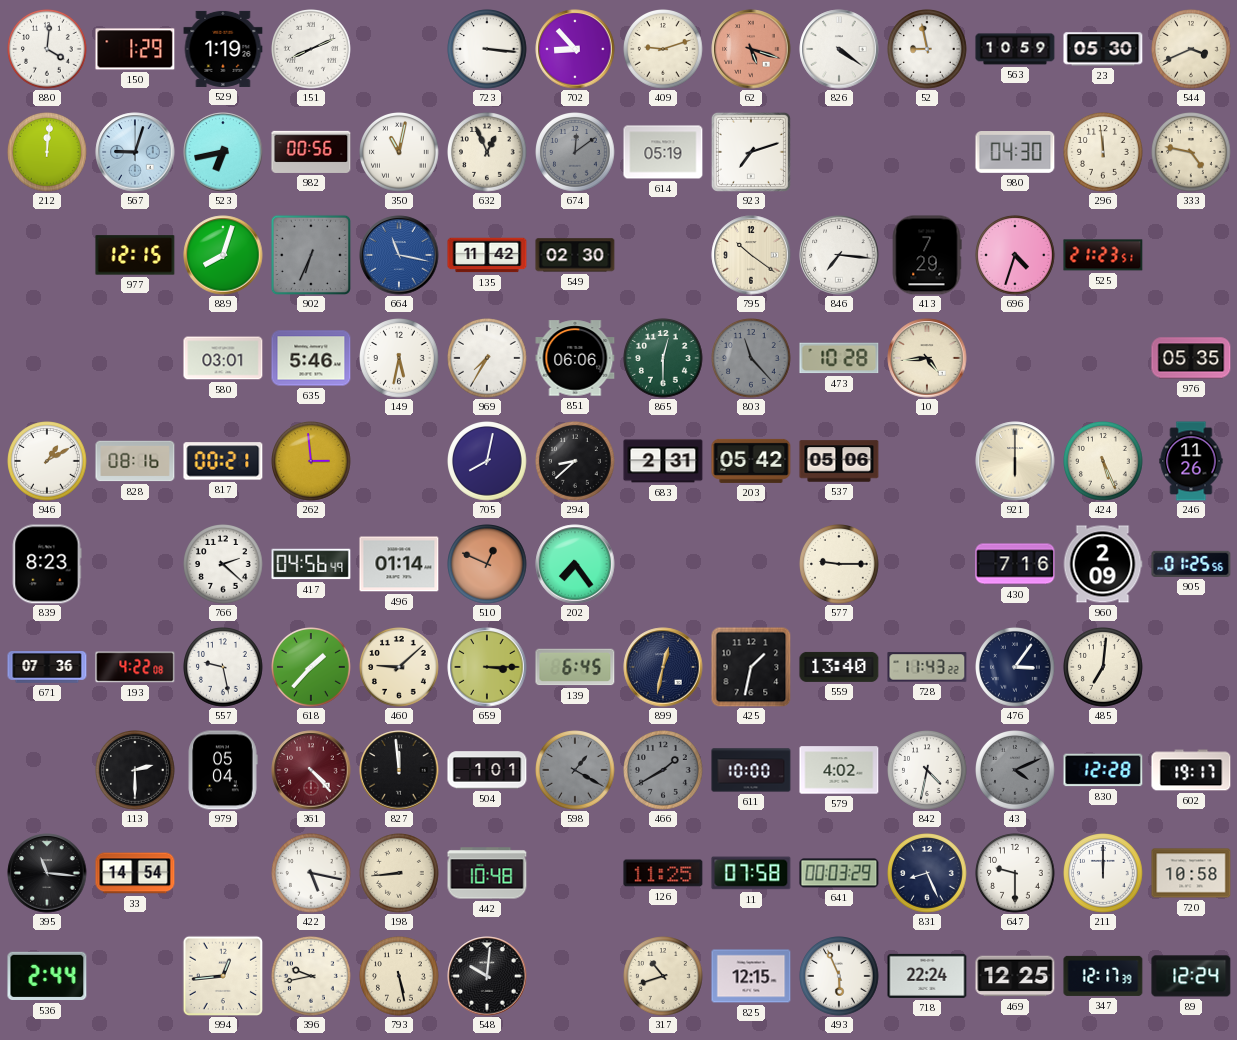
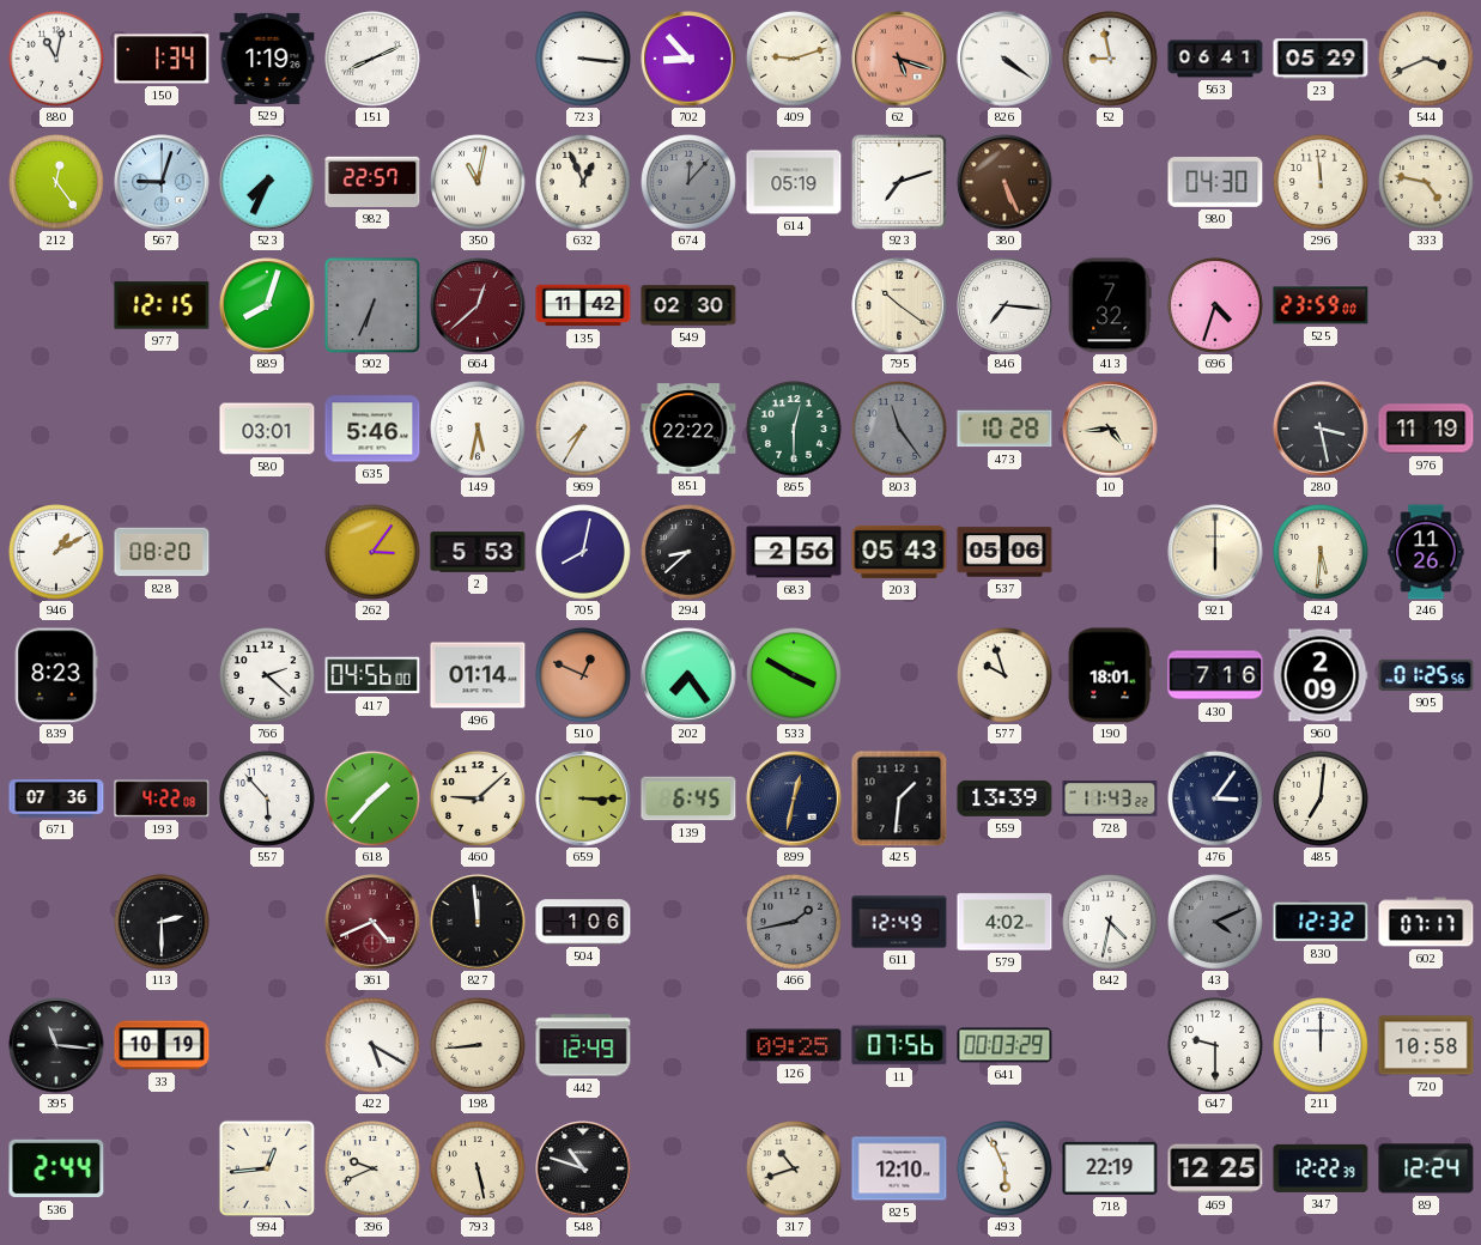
880: 4:01 -> 11:02 (57, 60)
150: 1:29 -> 1:34 (162, 59)
563: 10:59 -> 06:41 (1215, 59)
23: 05:30 -> 05:29 (1321, 59)
212: 12:01 -> 12:24 (57, 183)
523: 6:43 -> 7:34 (267, 182)
982: 00:56 -> 22:57 (372, 182)
674: 12:09 -> 12:07 (690, 183)
380: none -> 5:26 (1004, 182)
664: 11:17 -> 12:38 (478, 305)
664 dial: blue -> burgundy (478, 305)
413: 7:29 -> 7:32 (1110, 305)
525: 21:23 -> 23:59 (1321, 305)
851: 06:06 -> 22:22 (688, 429)
803: 11:23 -> 11:24 (900, 430)
280: none -> 3:28 (1321, 429)
976: 05:35 -> 11:19 (1426, 429)
828: 08:16 -> 08:20 (162, 552)
817: 00:21 -> none (223, 461)
262: 2:59 -> 3:06 (374, 553)
2: none -> 5:53 (478, 552)
683: 2:31 -> 2:56 (794, 552)
203: 05:42 -> 05:43 (899, 552)
424: 5:26 -> 5:31 (1322, 553)
417: 04:56:49 -> 04:56:00 (372, 675)
533: none -> 3:50 (795, 676)
577: 9:15 -> 9:57 (1006, 676)
190: none -> 18:01 (1110, 675)
557: 9:28 -> 5:53 (268, 800)
425: 1:32 -> 1:31 (899, 798)
559: 13:40 -> 13:39 (1004, 798)
979: 05:04 -> none (223, 770)
361: 4:23 -> 4:41 (372, 922)
504: 1:01 -> 1:06 (583, 922)
598: 1:20 -> none (576, 771)
466: 1:40 -> 1:43 (795, 923)
611: 10:00 -> 12:49 (899, 922)
830: 12:28 -> 12:32 (1321, 922)
602: 19:17 -> 07:17 (1426, 922)
33: 14:54 -> 10:19 (162, 1045)
422: 5:17 -> 5:20 (374, 1046)
442: 10:48 -> 12:49 (583, 1045)
126: 11:25 -> 09:25 (794, 1045)
11: 07:58 -> 07:56 (899, 1045)
831: 8:26 -> none (928, 874)
396: 9:43 -> 9:41 (374, 1170)
548: 10:01 -> 10:48 (583, 1168)
825: 12:15 -> 12:10 (899, 1168)
718: 22:24 -> 22:19 (1110, 1168)
347: 12:17 -> 12:22 (1321, 1168)
